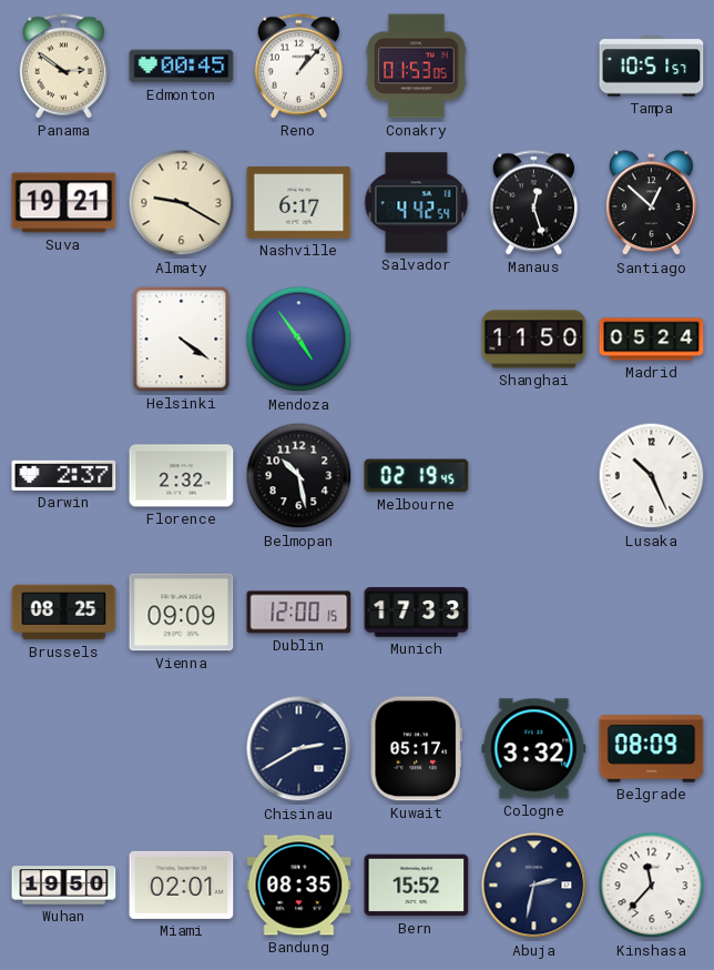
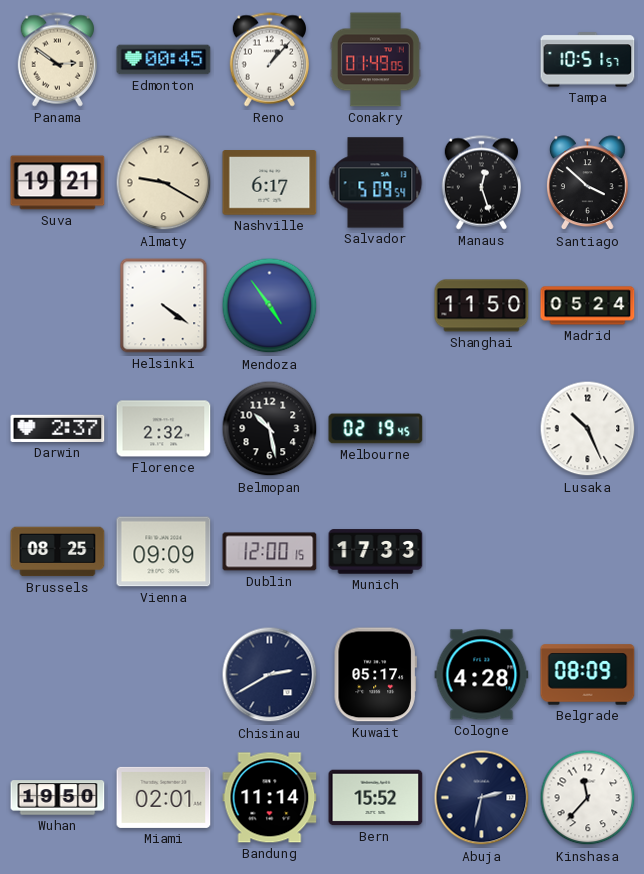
Conakry: 01:53 -> 01:49 (375, 60)
Salvador: 4:42 -> 5:09 (376, 183)
Santiago: 12:52 -> 3:52 (588, 183)
Cologne: 3:32 -> 4:28 (482, 675)
Bandung: 08:35 -> 11:14 (270, 798)
